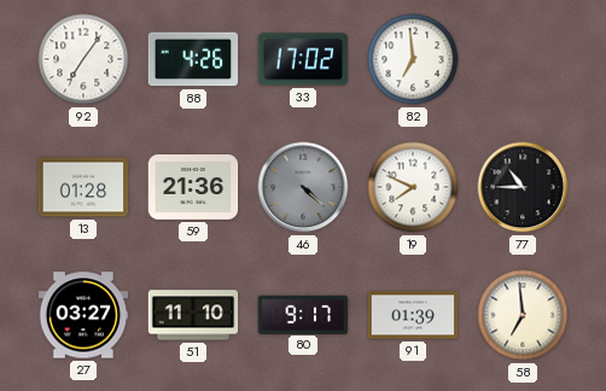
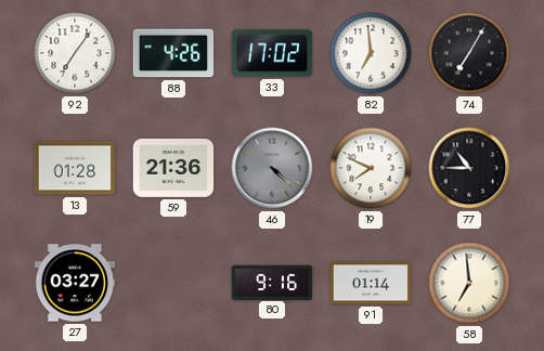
74: none -> 7:05 (469, 53)
51: 11:10 -> none (193, 315)
80: 9:17 -> 9:16 (272, 282)
91: 01:39 -> 01:14 (371, 283)
